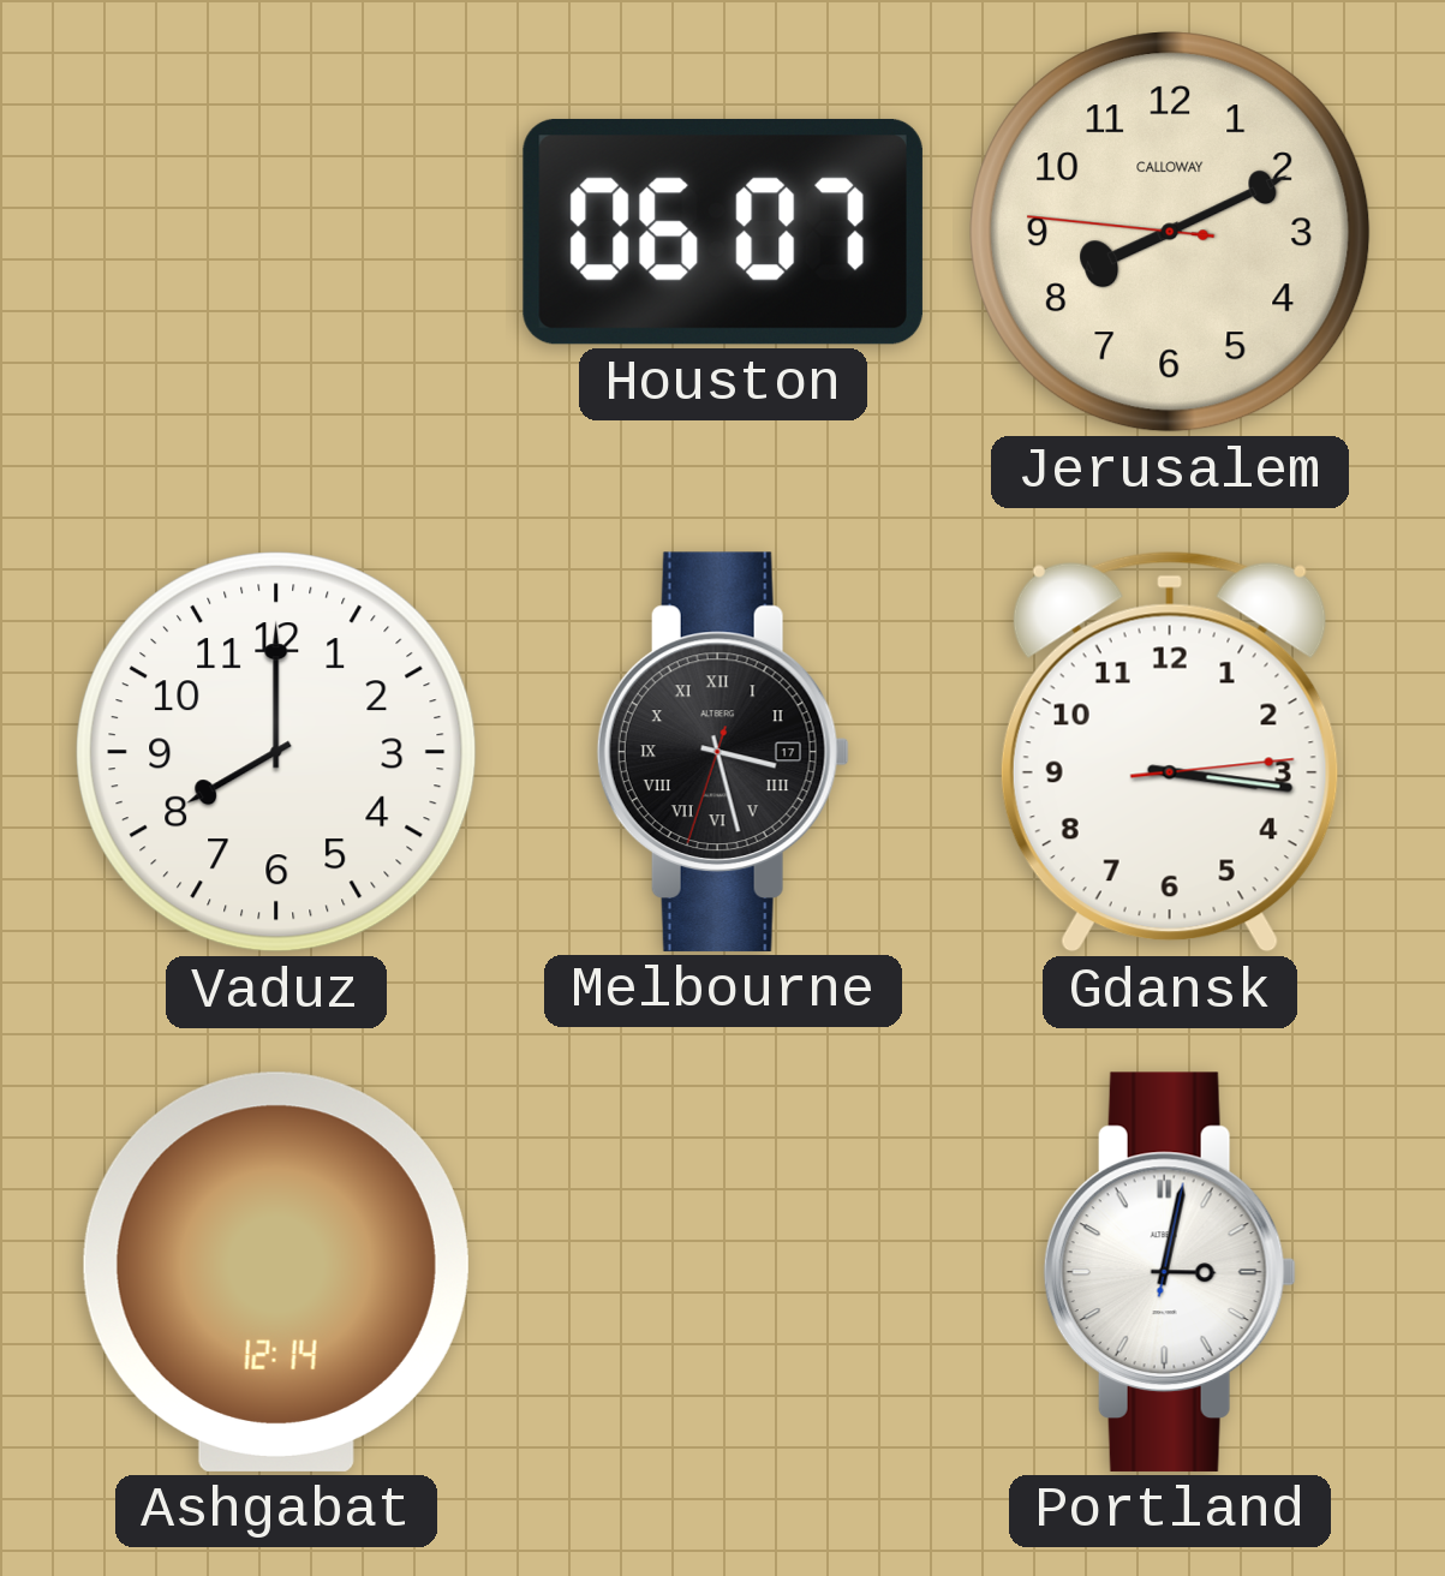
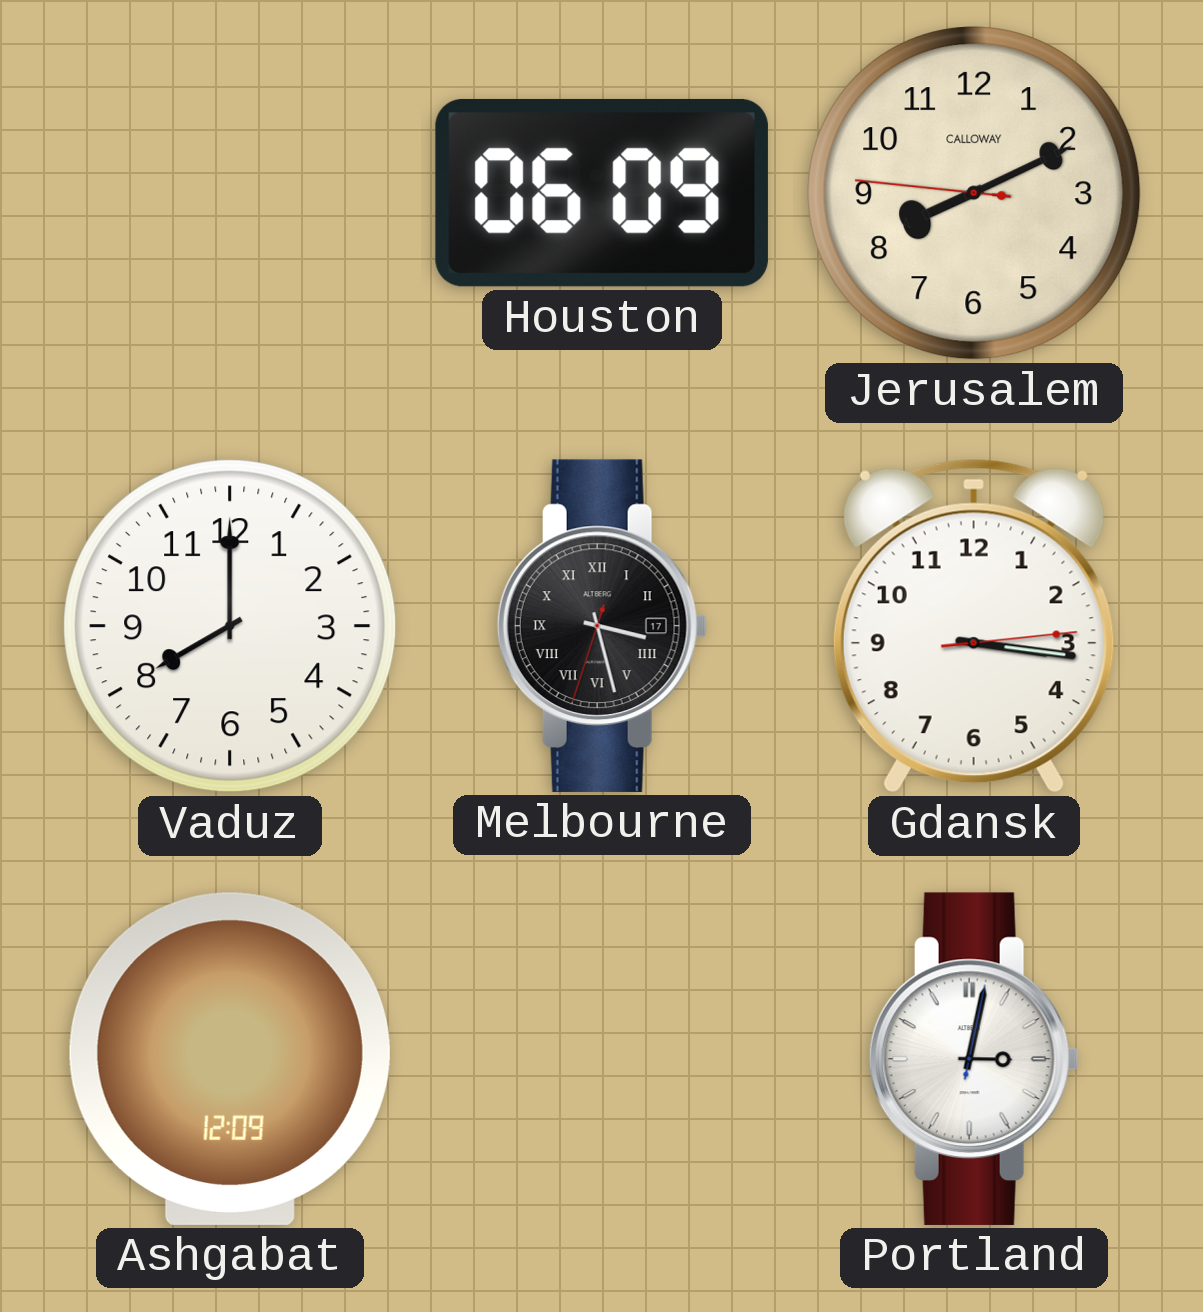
Houston: 06:07 -> 06:09 (602, 193)
Ashgabat: 12:14 -> 12:09 (230, 1059)
